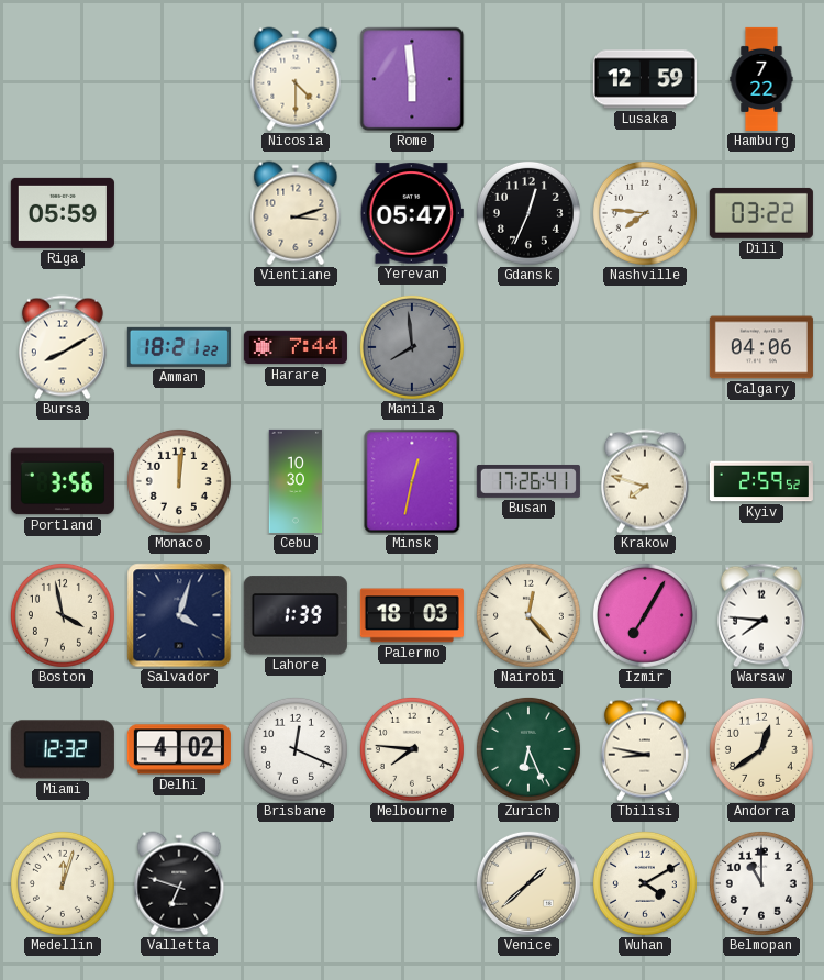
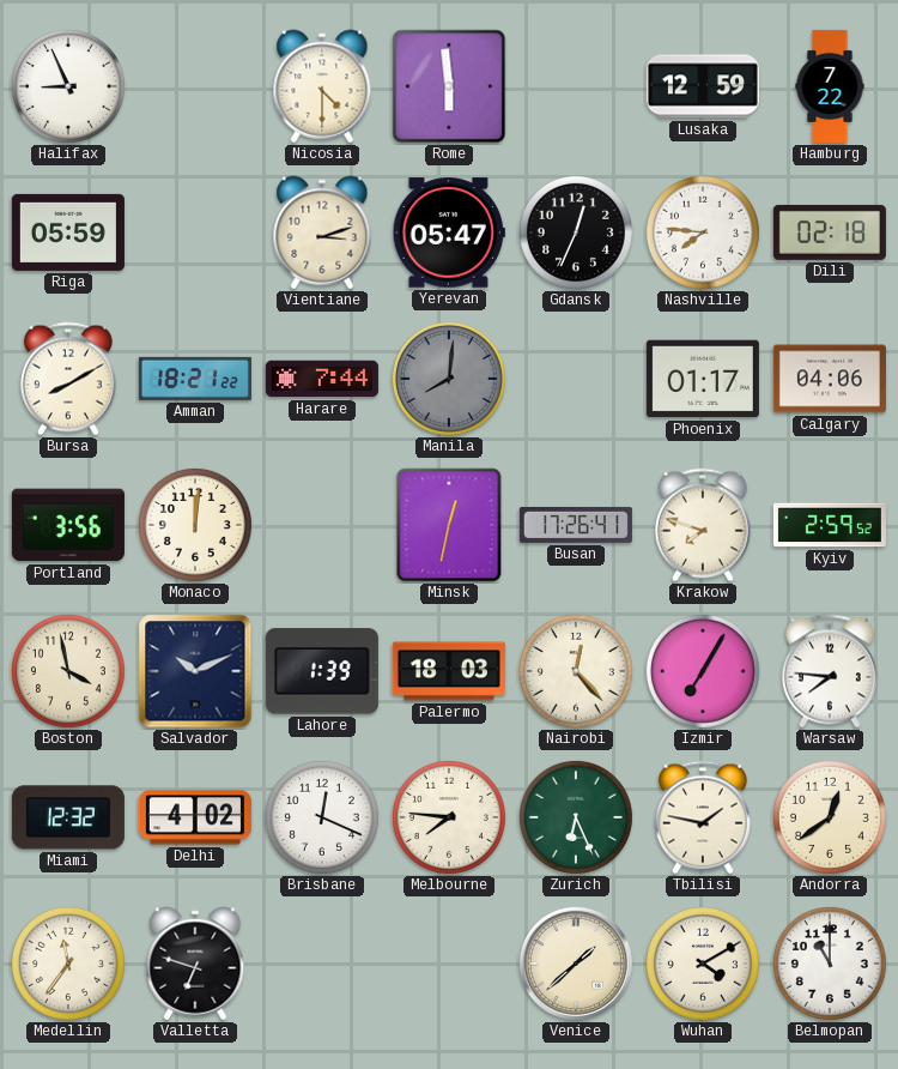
Halifax: none -> 8:56 (68, 86)
Dili: 03:22 -> 02:18 (830, 232)
Manila: 7:59 -> 8:01 (449, 379)
Phoenix: none -> 01:17 (703, 379)
Cebu: 10:30 -> none (296, 481)
Salvador: 4:03 -> 10:11 (195, 671)
Tbilisi: 8:47 -> 1:47 (703, 817)
Medellin: 12:03 -> 11:36 (68, 964)
